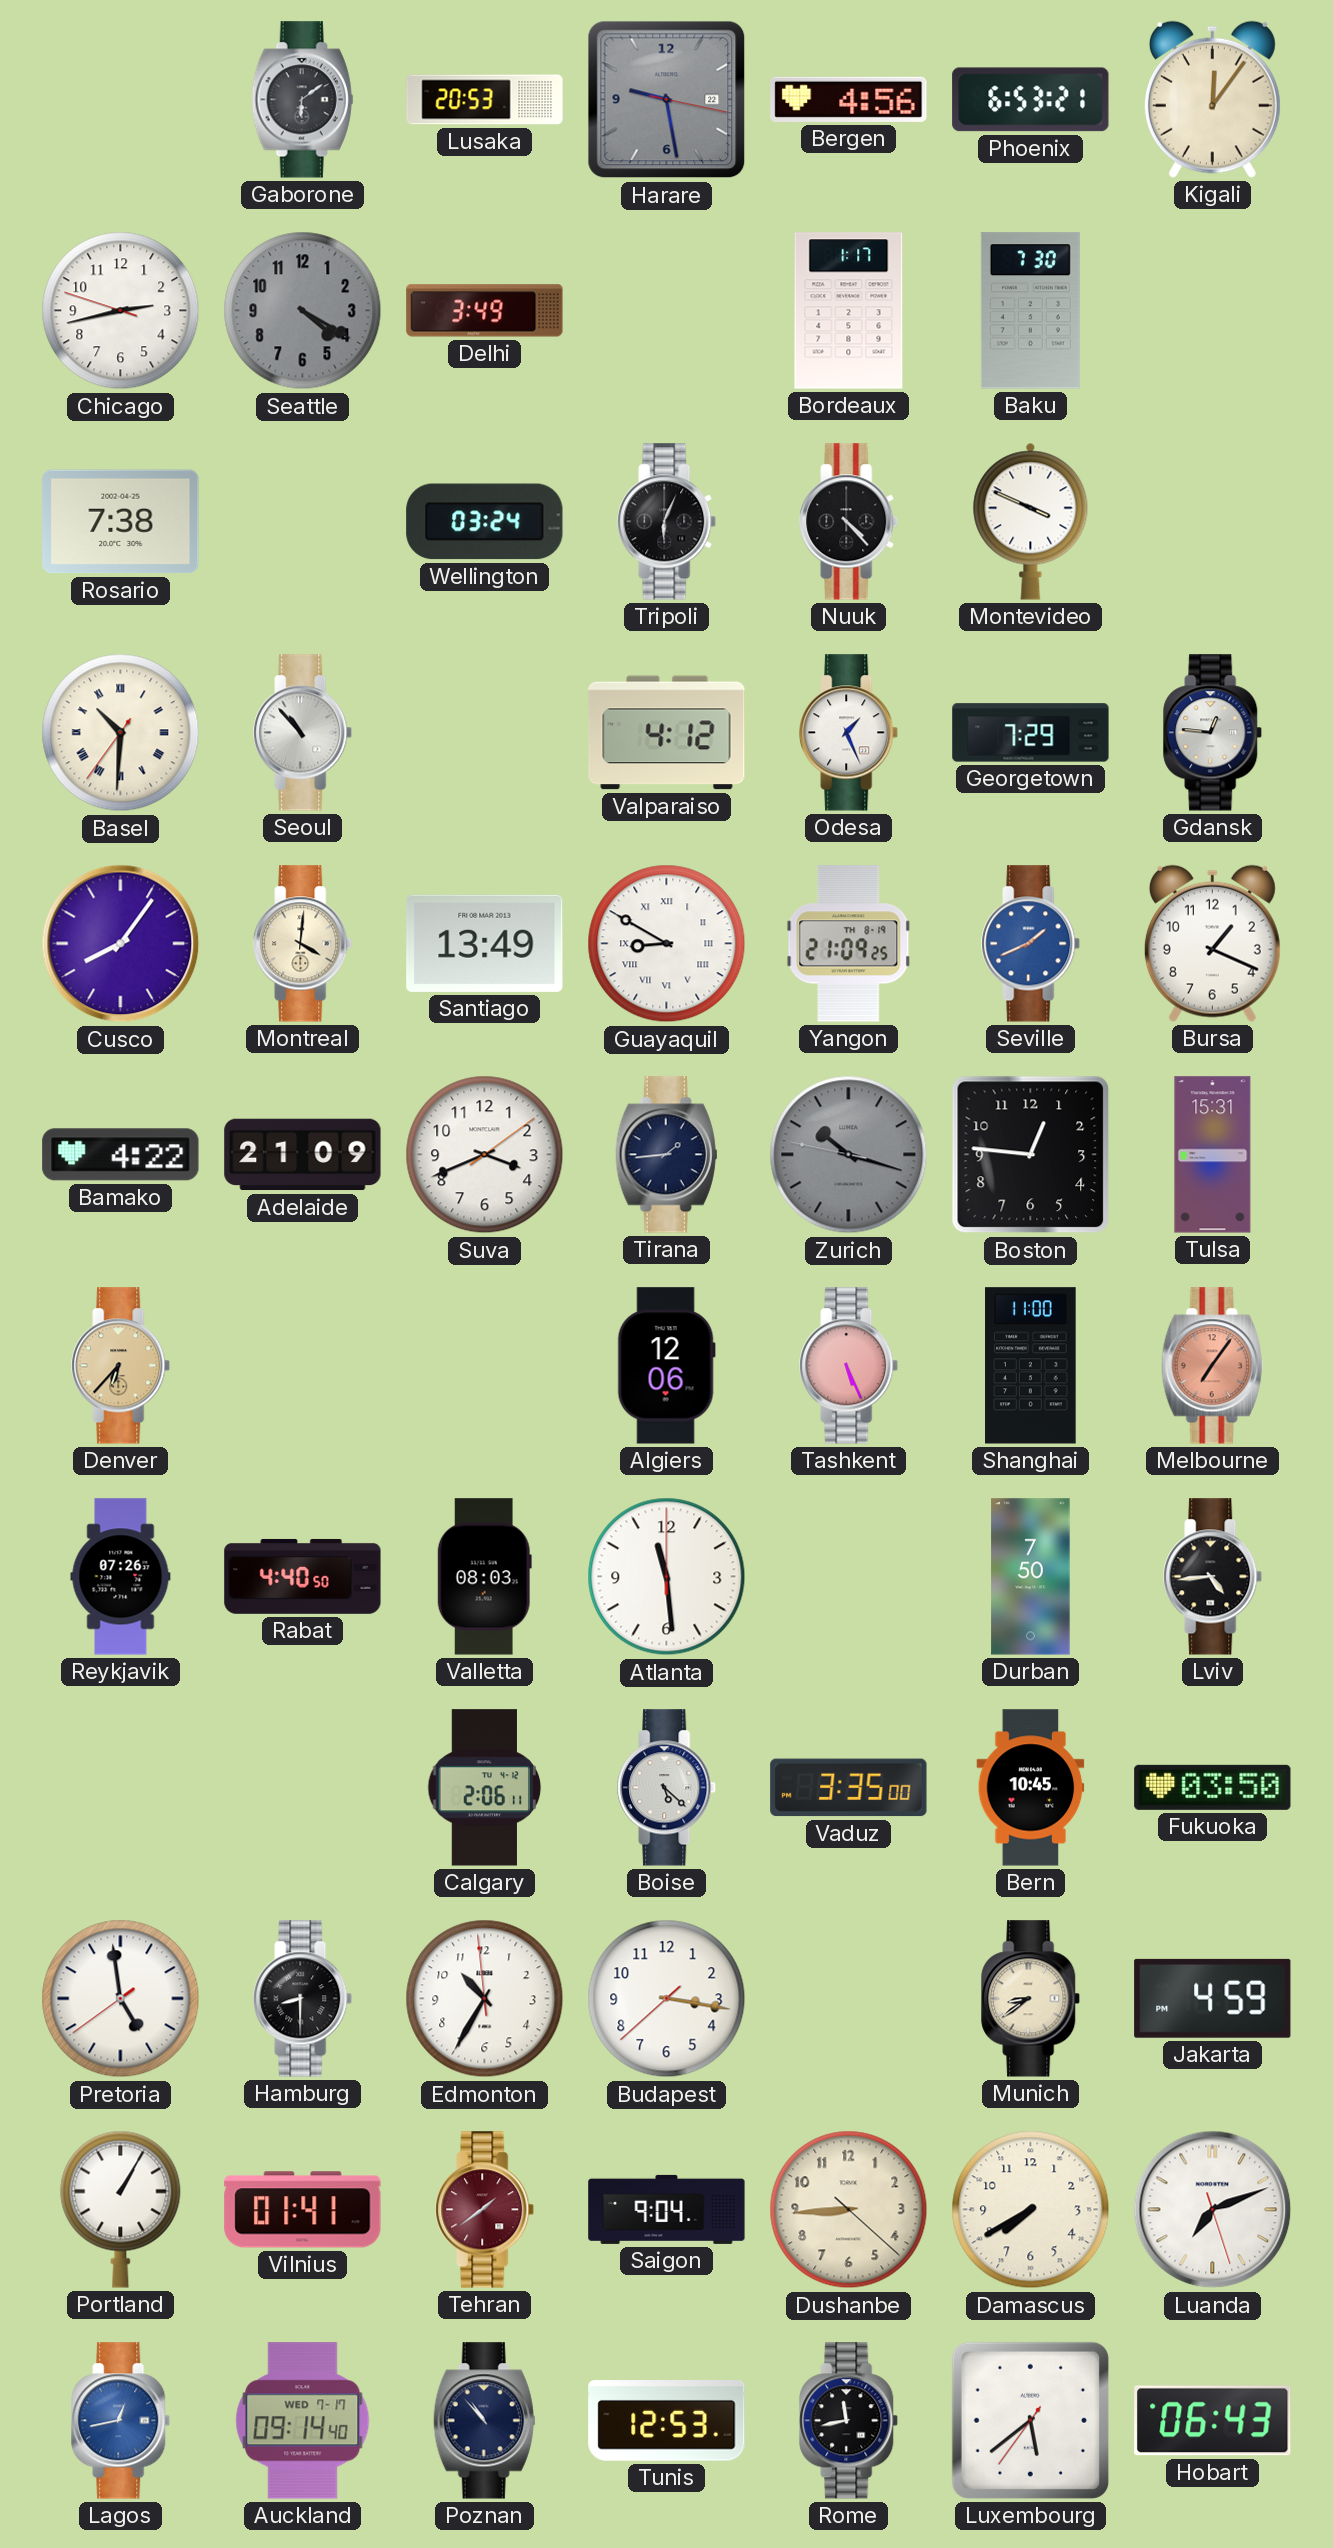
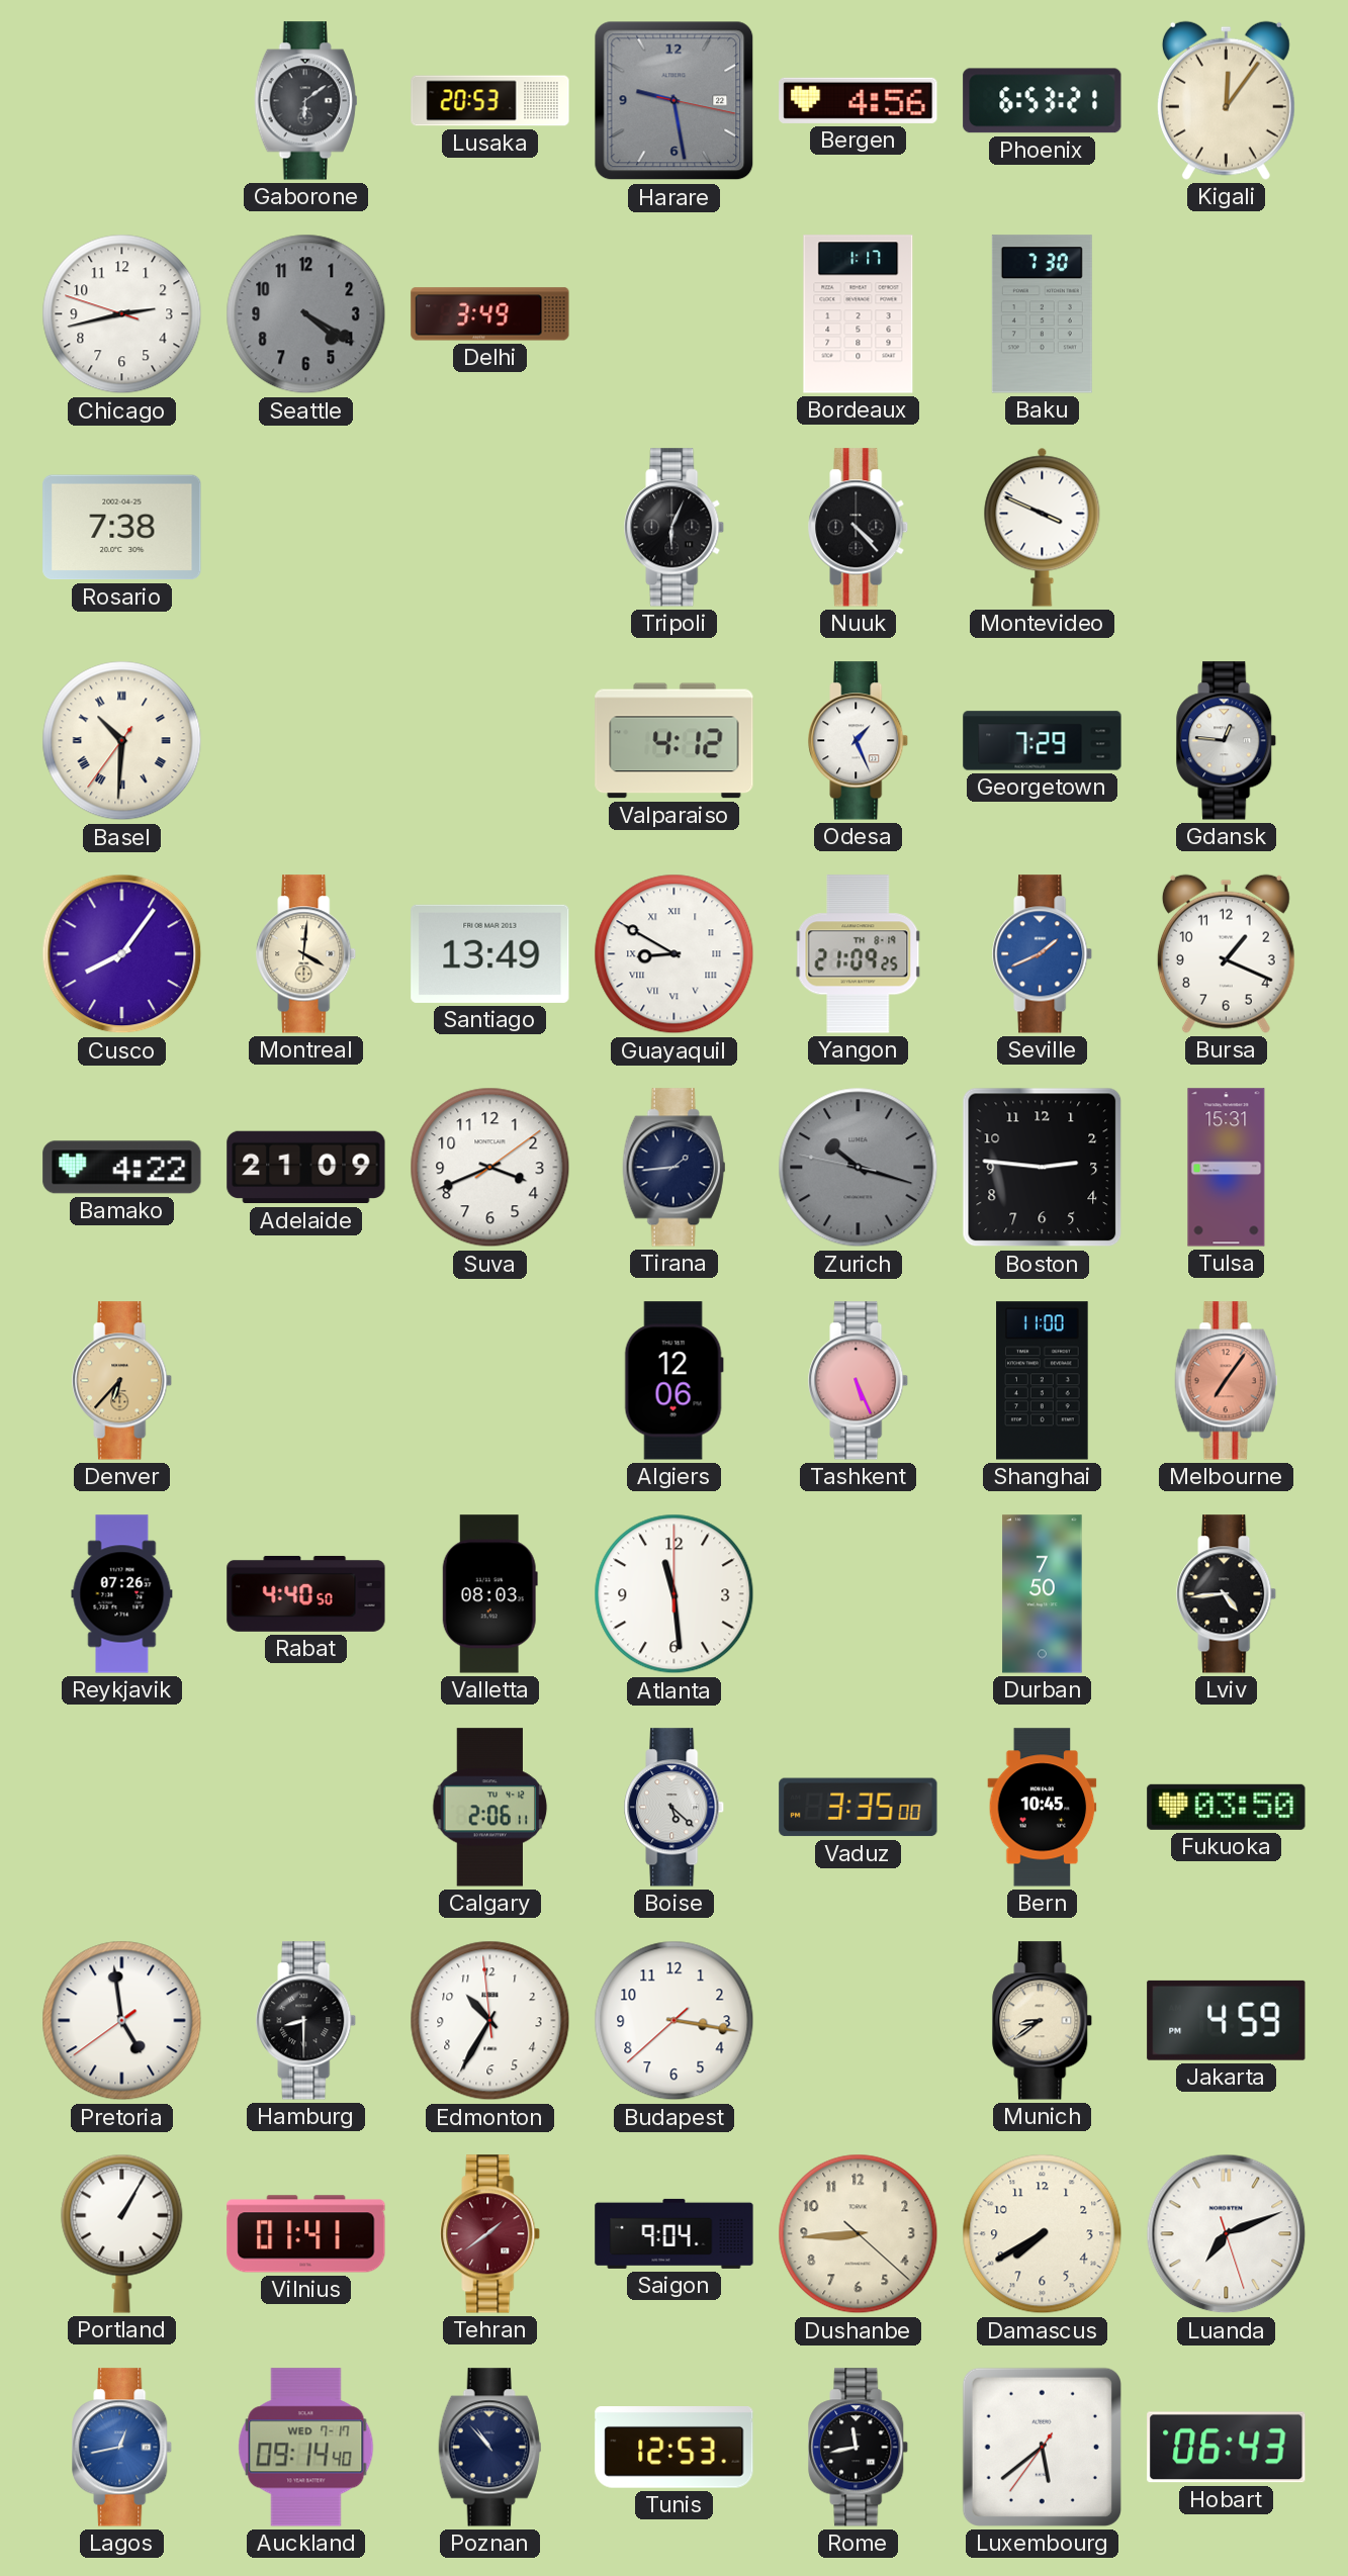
Wellington: 03:24 -> none (485, 522)
Seoul: 10:53 -> none (303, 733)
Boston: 12:46 -> 2:46 (1043, 1168)
